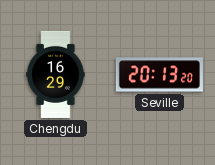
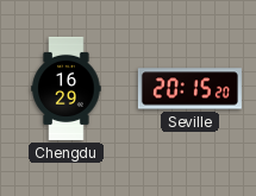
Seville: 20:13 -> 20:15 (189, 89)
